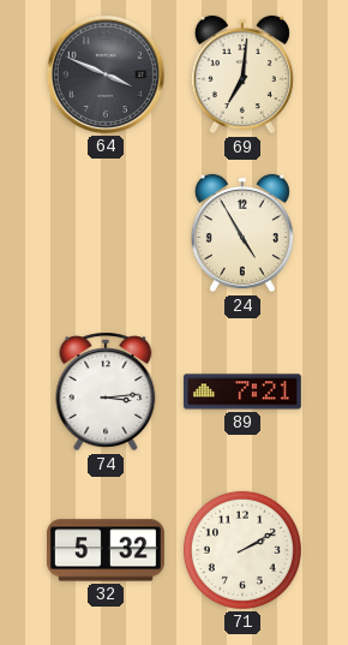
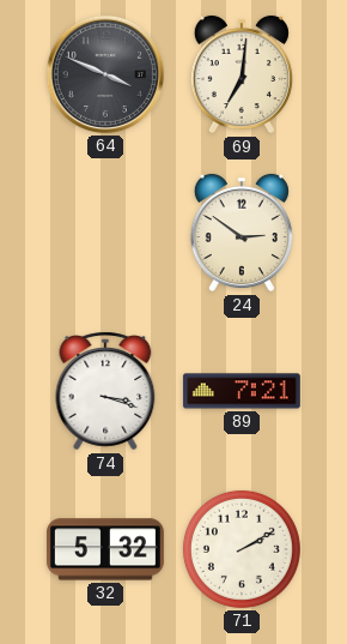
24: 4:55 -> 2:51 (242, 233)
74: 3:14 -> 3:18 (105, 391)
